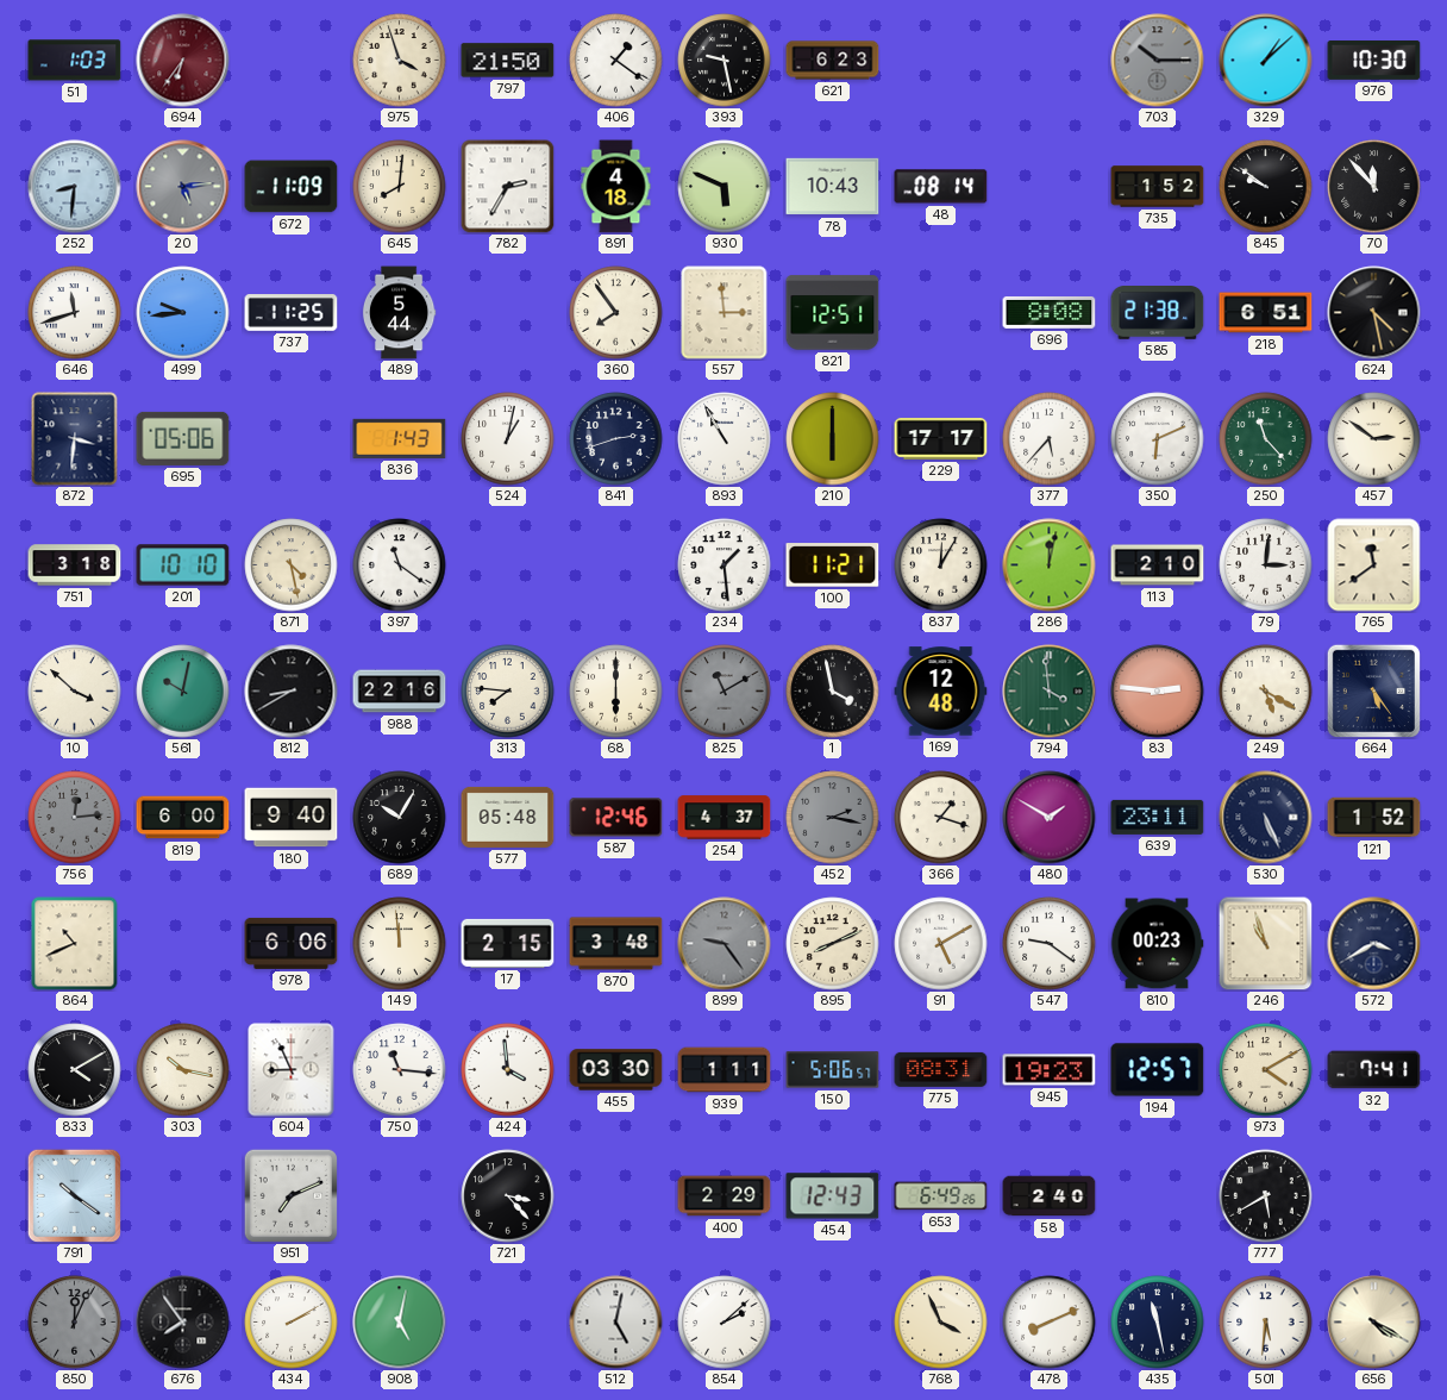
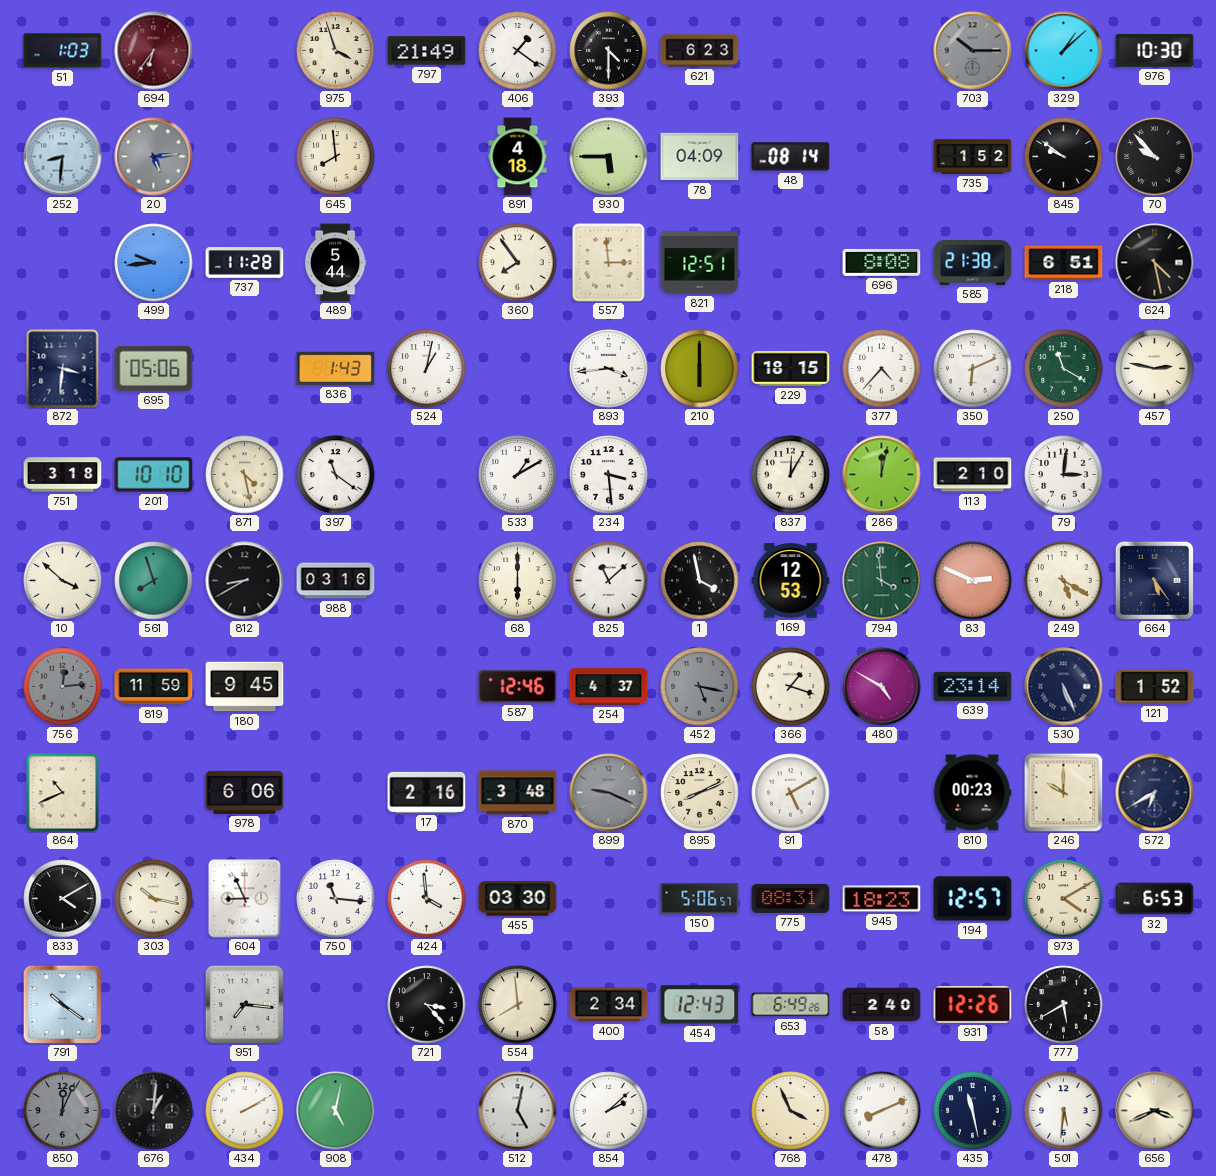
797: 21:50 -> 21:49 (427, 51)
393: 9:28 -> 4:30 (609, 51)
672: 11:09 -> none (292, 187)
645: 8:01 -> 7:59 (336, 157)
782: 2:35 -> none (508, 187)
930: 5:49 -> 5:45 (609, 157)
78: 10:43 -> 04:09 (700, 157)
70: 11:53 -> 9:53 (1155, 157)
646: 11:42 -> none (75, 313)
737: 11:25 -> 11:28 (245, 263)
841: 2:42 -> none (616, 439)
893: 10:55 -> 3:44 (609, 369)
229: 17:17 -> 18:15 (791, 368)
377: 5:37 -> 4:37 (882, 369)
250: 11:23 -> 11:20 (1064, 369)
457: 2:51 -> 2:47 (1155, 369)
533: none -> 1:10 (518, 475)
234: 1:29 -> 3:29 (609, 475)
100: 11:21 -> none (833, 565)
765: 11:39 -> none (1374, 565)
561: 10:02 -> 7:57 (154, 581)
988: 22:16 -> 03:16 (336, 581)
313: 7:46 -> none (508, 692)
825: 11:10 -> 11:08 (609, 581)
825 dial: grey -> white (609, 581)
169: 12:48 -> 12:53 (791, 581)
83: 2:46 -> 2:49 (973, 581)
819: 6:00 -> 11:59 (154, 687)
180: 9:40 -> 9:45 (245, 687)
689: 10:05 -> none (400, 818)
577: 05:48 -> none (508, 817)
452: 2:17 -> 5:17 (700, 687)
480: 1:50 -> 4:50 (882, 687)
639: 23:11 -> 23:14 (973, 686)
149: 11:59 -> none (400, 944)
17: 2:15 -> 2:16 (427, 792)
899: 9:24 -> 9:19 (609, 793)
547: 9:21 -> none (1050, 944)
246: 10:57 -> 10:00 (1064, 793)
572: 3:40 -> 6:40 (1155, 793)
939: 1:11 -> none (725, 1070)
945: 19:23 -> 18:23 (882, 899)
32: 7:41 -> 6:53 (1155, 899)
951: 7:11 -> 7:16 (244, 1004)
554: none -> 7:59 (518, 1005)
400: 2:29 -> 2:34 (609, 1005)
931: none -> 12:26 (973, 1005)
676: 7:54 -> 1:01 (154, 1111)
656: 4:20 -> 3:41 (1155, 1111)
